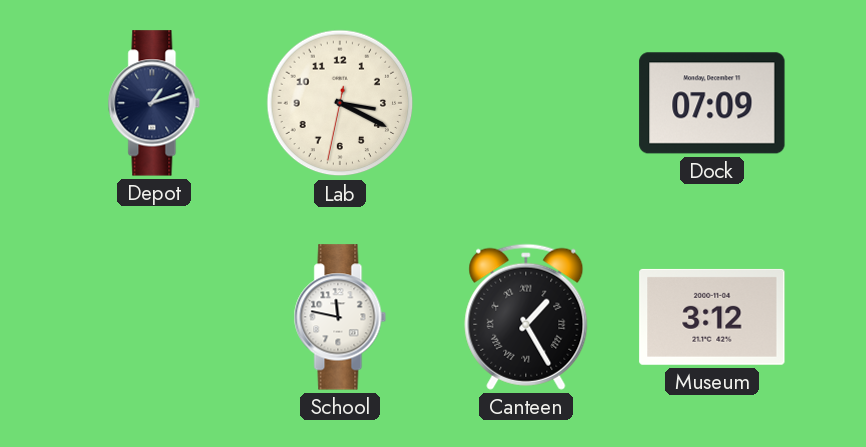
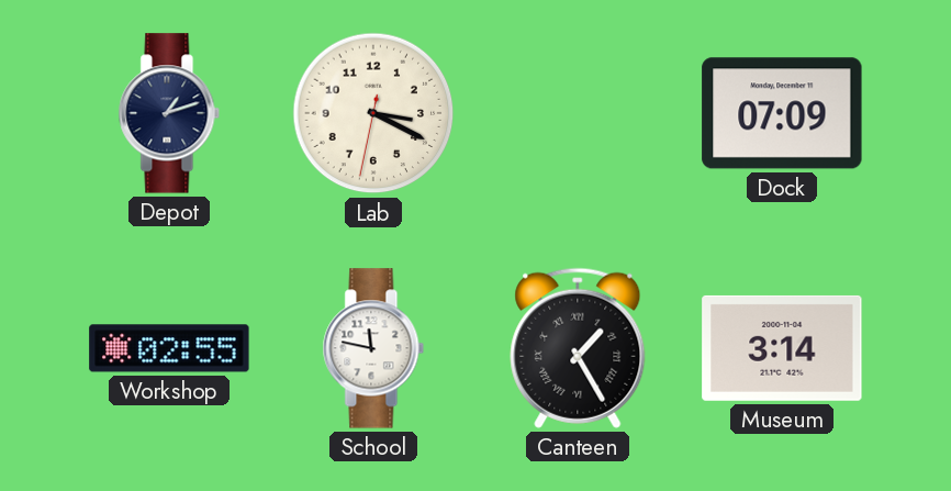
Workshop: none -> 02:55 (169, 348)
Museum: 3:12 -> 3:14 (782, 348)
